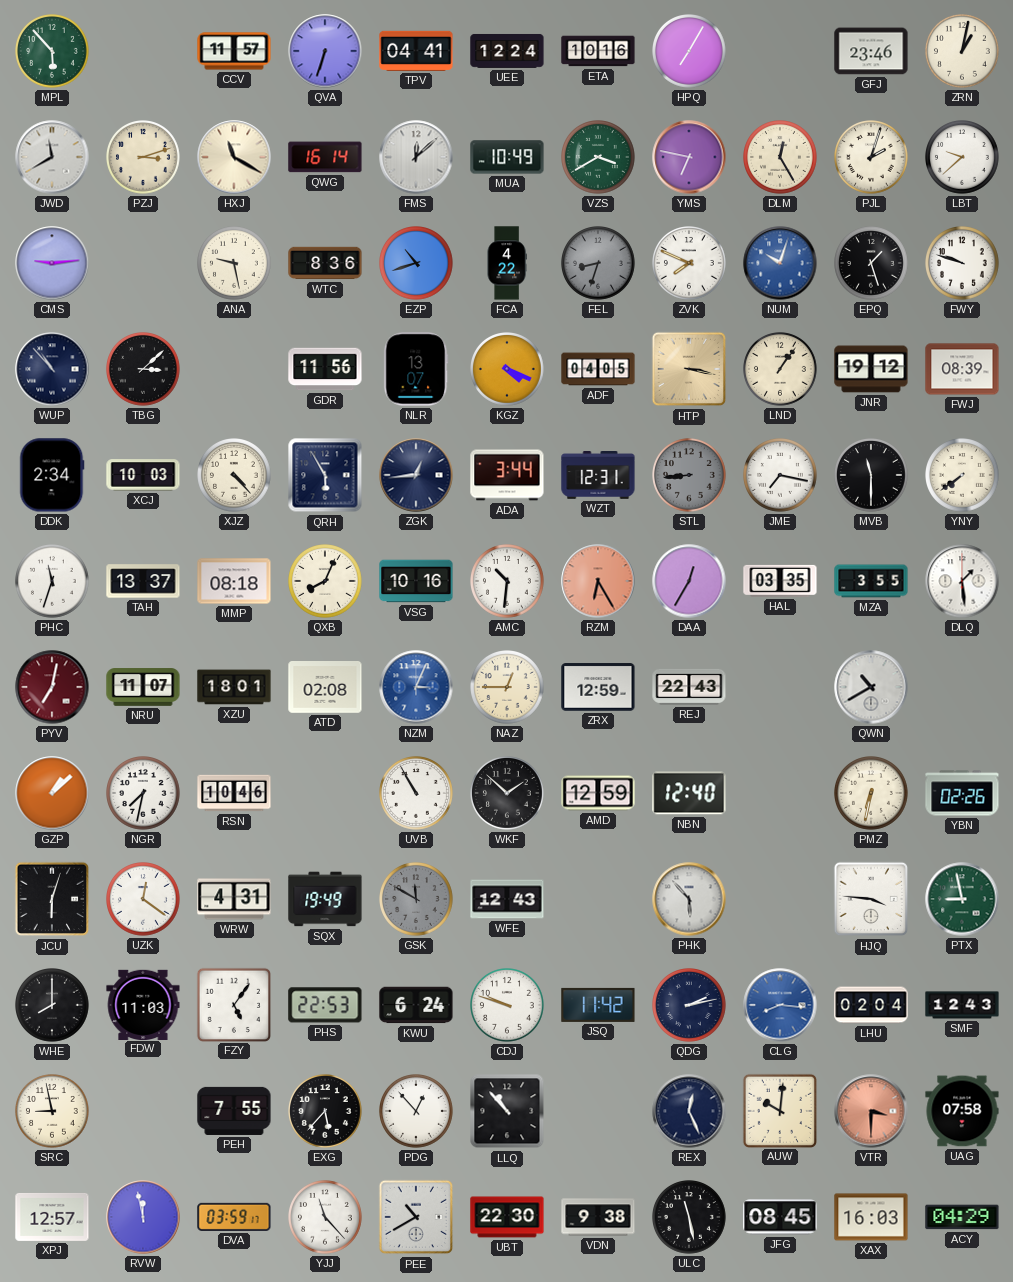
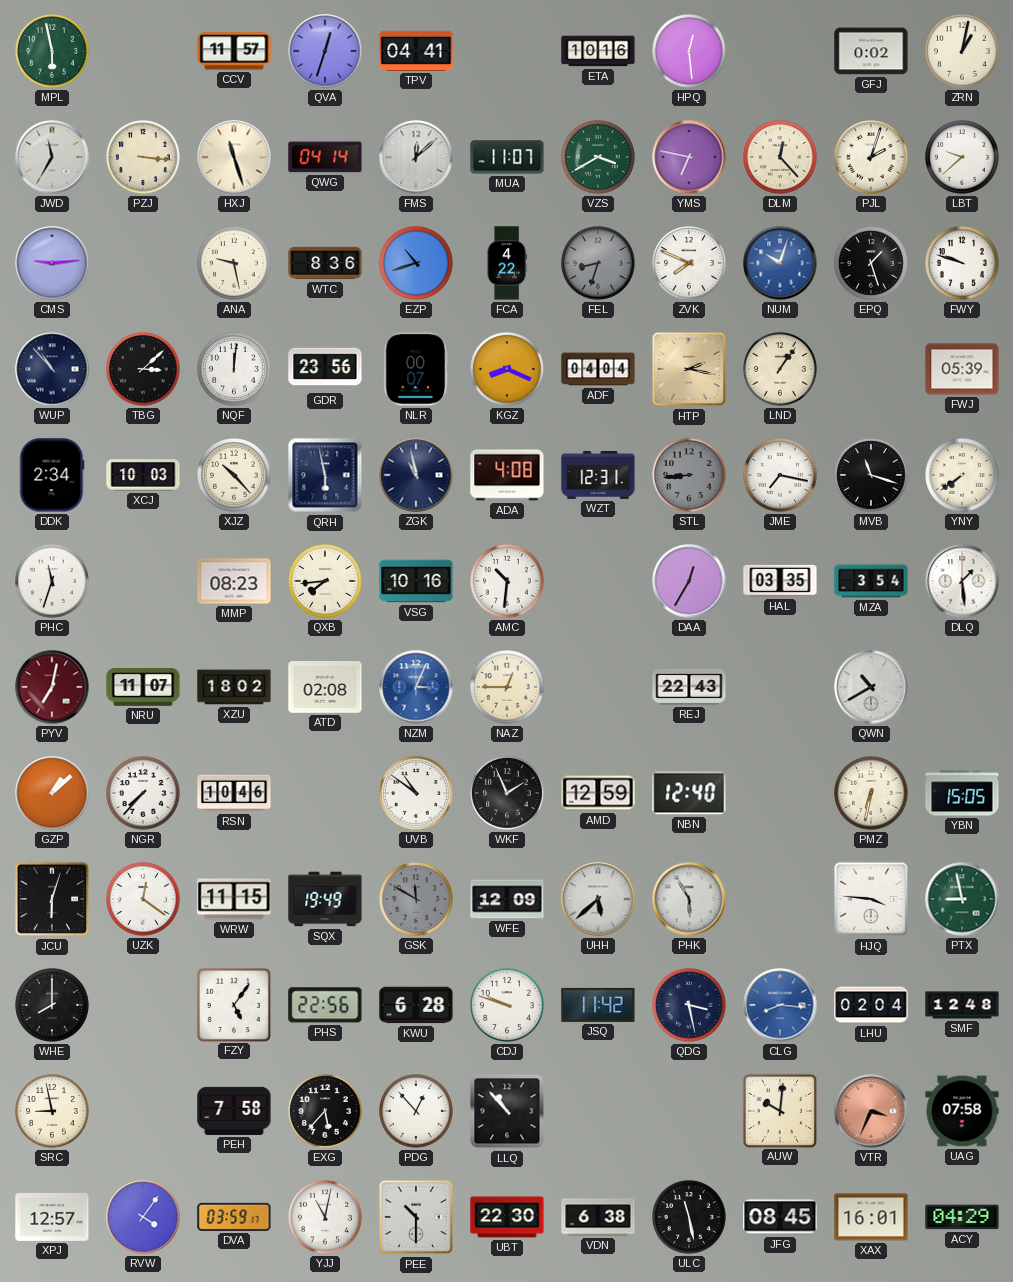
MPL: 5:53 -> 5:58 (53, 52)
QVA: 6:33 -> 12:33 (325, 51)
UEE: 12:24 -> none (507, 51)
HPQ: 7:05 -> 12:29 (690, 52)
GFJ: 23:46 -> 0:02 (871, 51)
JWD: 11:40 -> 11:35 (52, 157)
PZJ: 3:12 -> 3:16 (144, 158)
HXJ: 11:20 -> 11:27 (234, 157)
QWG: 16:14 -> 04:14 (325, 157)
MUA: 10:49 -> 11:07 (507, 157)
DLM: 12:25 -> 12:23 (781, 158)
NQF: none -> 12:01 (235, 370)
GDR: 11:56 -> 23:56 (325, 369)
NLR: 13:07 -> 00:07 (416, 369)
KGZ: 4:19 -> 8:19 (508, 370)
ADF: 04:05 -> 04:04 (598, 369)
HTP: 3:17 -> 2:17 (689, 369)
JNR: 19:12 -> none (871, 369)
FWJ: 08:39 -> 05:39 (962, 369)
XJZ: 4:23 -> 10:23 (235, 476)
QRH: 5:55 -> 5:58 (325, 475)
ZGK: 12:44 -> 10:58 (416, 475)
ADA: 3:44 -> 4:08 (507, 475)
MVB: 11:30 -> 11:18 (872, 476)
TAH: 13:37 -> none (143, 581)
MMP: 08:18 -> 08:23 (234, 581)
QXB: 8:04 -> 7:44 (326, 582)
RZM: 6:25 -> none (598, 581)
MZA: 3:55 -> 3:54 (871, 581)
XZU: 18:01 -> 18:02 (234, 687)
ZRX: 12:59 -> none (598, 687)
NGR: 7:32 -> 7:37 (144, 794)
UVB: 10:55 -> 10:51 (417, 794)
WKF: 1:52 -> 1:56 (508, 794)
YBN: 02:26 -> 15:05 (962, 793)
WRW: 4:31 -> 11:15 (234, 899)
WFE: 12:43 -> 12:09 (507, 899)
UHH: none -> 5:38 (598, 899)
PHK: 5:53 -> 5:55 (689, 899)
FDW: 11:03 -> none (143, 1004)
PHS: 22:53 -> 22:56 (325, 1005)
KWU: 6:24 -> 6:28 (416, 1005)
QDG: 2:13 -> 3:28 (690, 1006)
SMF: 12:43 -> 12:48 (962, 1005)
PEH: 7:55 -> 7:58 (234, 1111)
REX: 12:26 -> none (689, 1111)
VTR: 3:30 -> 3:34 (871, 1111)
RVW: 11:58 -> 4:06 (143, 1217)
YJJ: 11:23 -> 11:02 (326, 1218)
PEE: 10:40 -> 10:30 (416, 1217)
VDN: 9:38 -> 6:38 (598, 1217)
XAX: 16:03 -> 16:01 (871, 1217)
